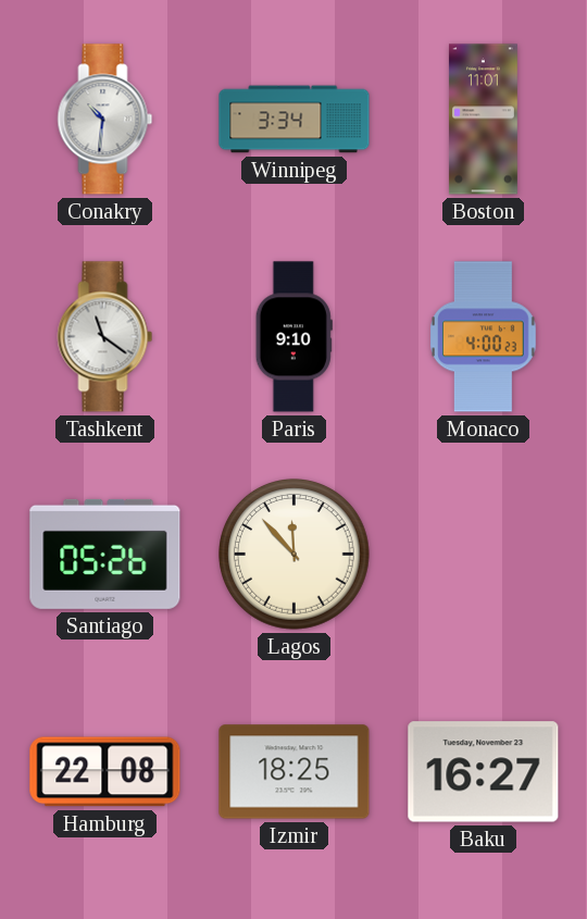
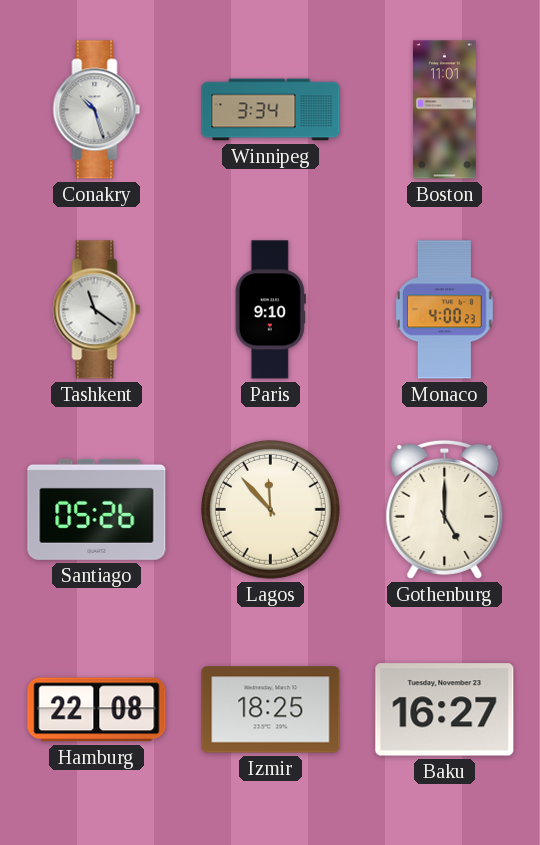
Conakry: 10:31 -> 10:27 (97, 110)
Gothenburg: none -> 5:00 (445, 509)
